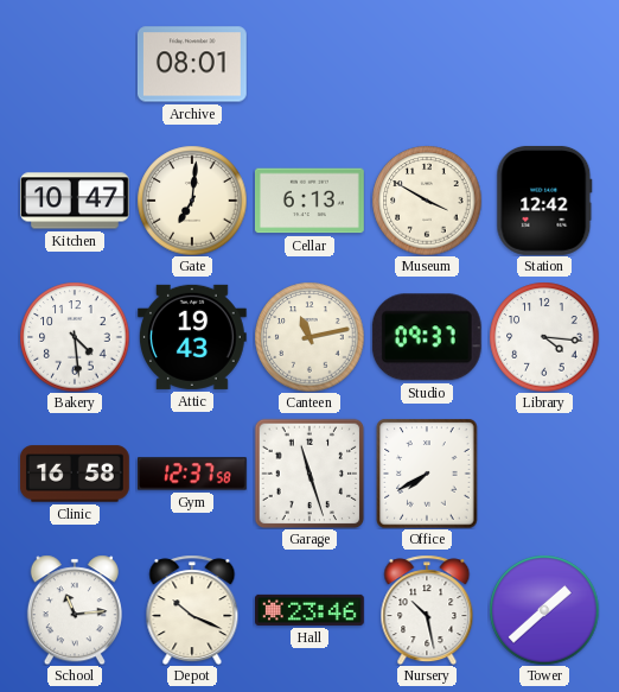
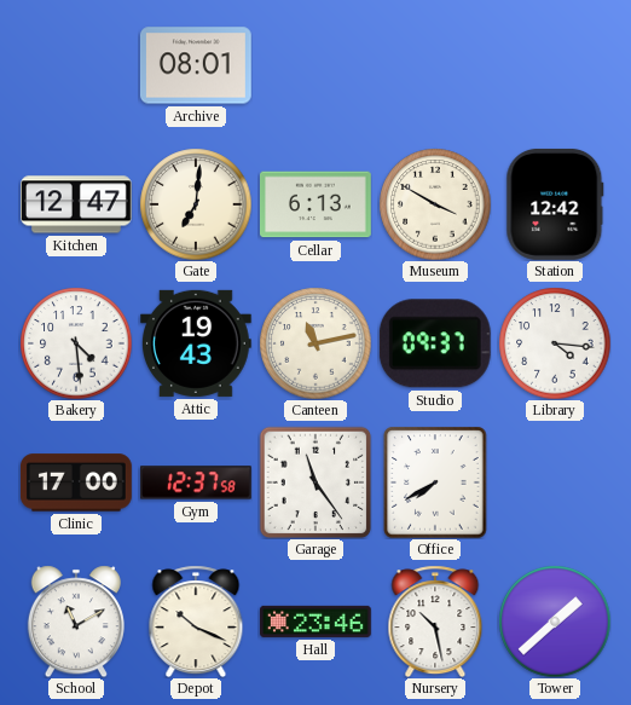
Kitchen: 10:47 -> 12:47 (77, 204)
Clinic: 16:58 -> 17:00 (76, 482)
Garage: 11:27 -> 11:24 (315, 482)
School: 11:14 -> 11:10 (76, 622)
